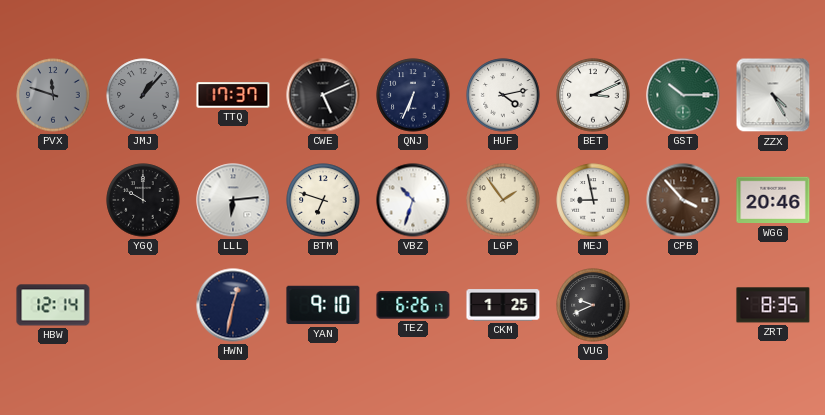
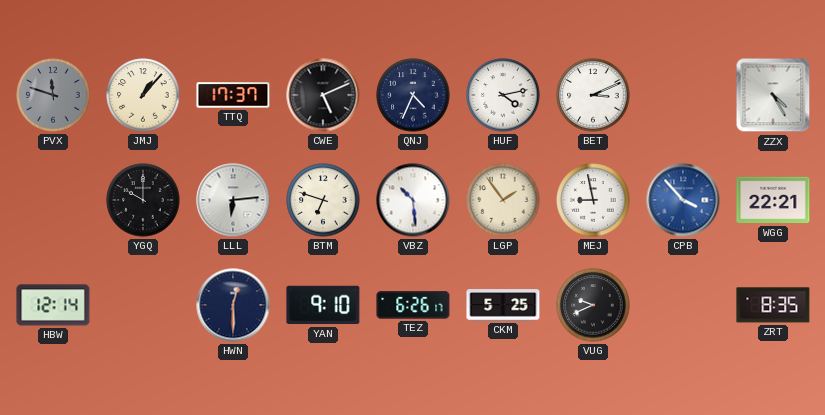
JMJ dial: grey -> cream (143, 95)
QNJ: 6:34 -> 4:34 (413, 95)
GST: 10:15 -> none (683, 95)
VBZ: 10:33 -> 10:29 (413, 200)
CPB dial: brown -> blue (683, 200)
WGG: 20:46 -> 22:21 (773, 200)
HWN: 12:32 -> 12:30 (233, 305)
CKM: 1:25 -> 5:25 (503, 305)
